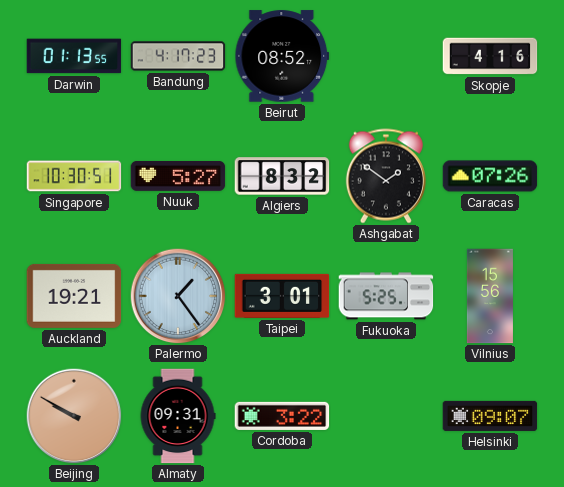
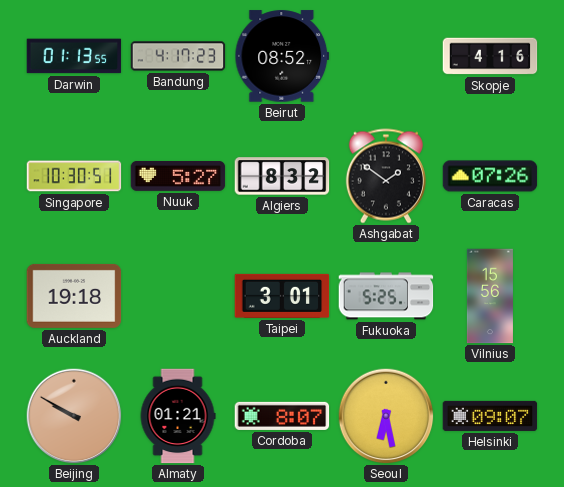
Auckland: 19:21 -> 19:18 (74, 296)
Palermo: 1:24 -> none (178, 296)
Almaty: 09:31 -> 01:21 (178, 416)
Cordoba: 3:22 -> 8:07 (282, 416)
Seoul: none -> 6:28 (386, 416)
